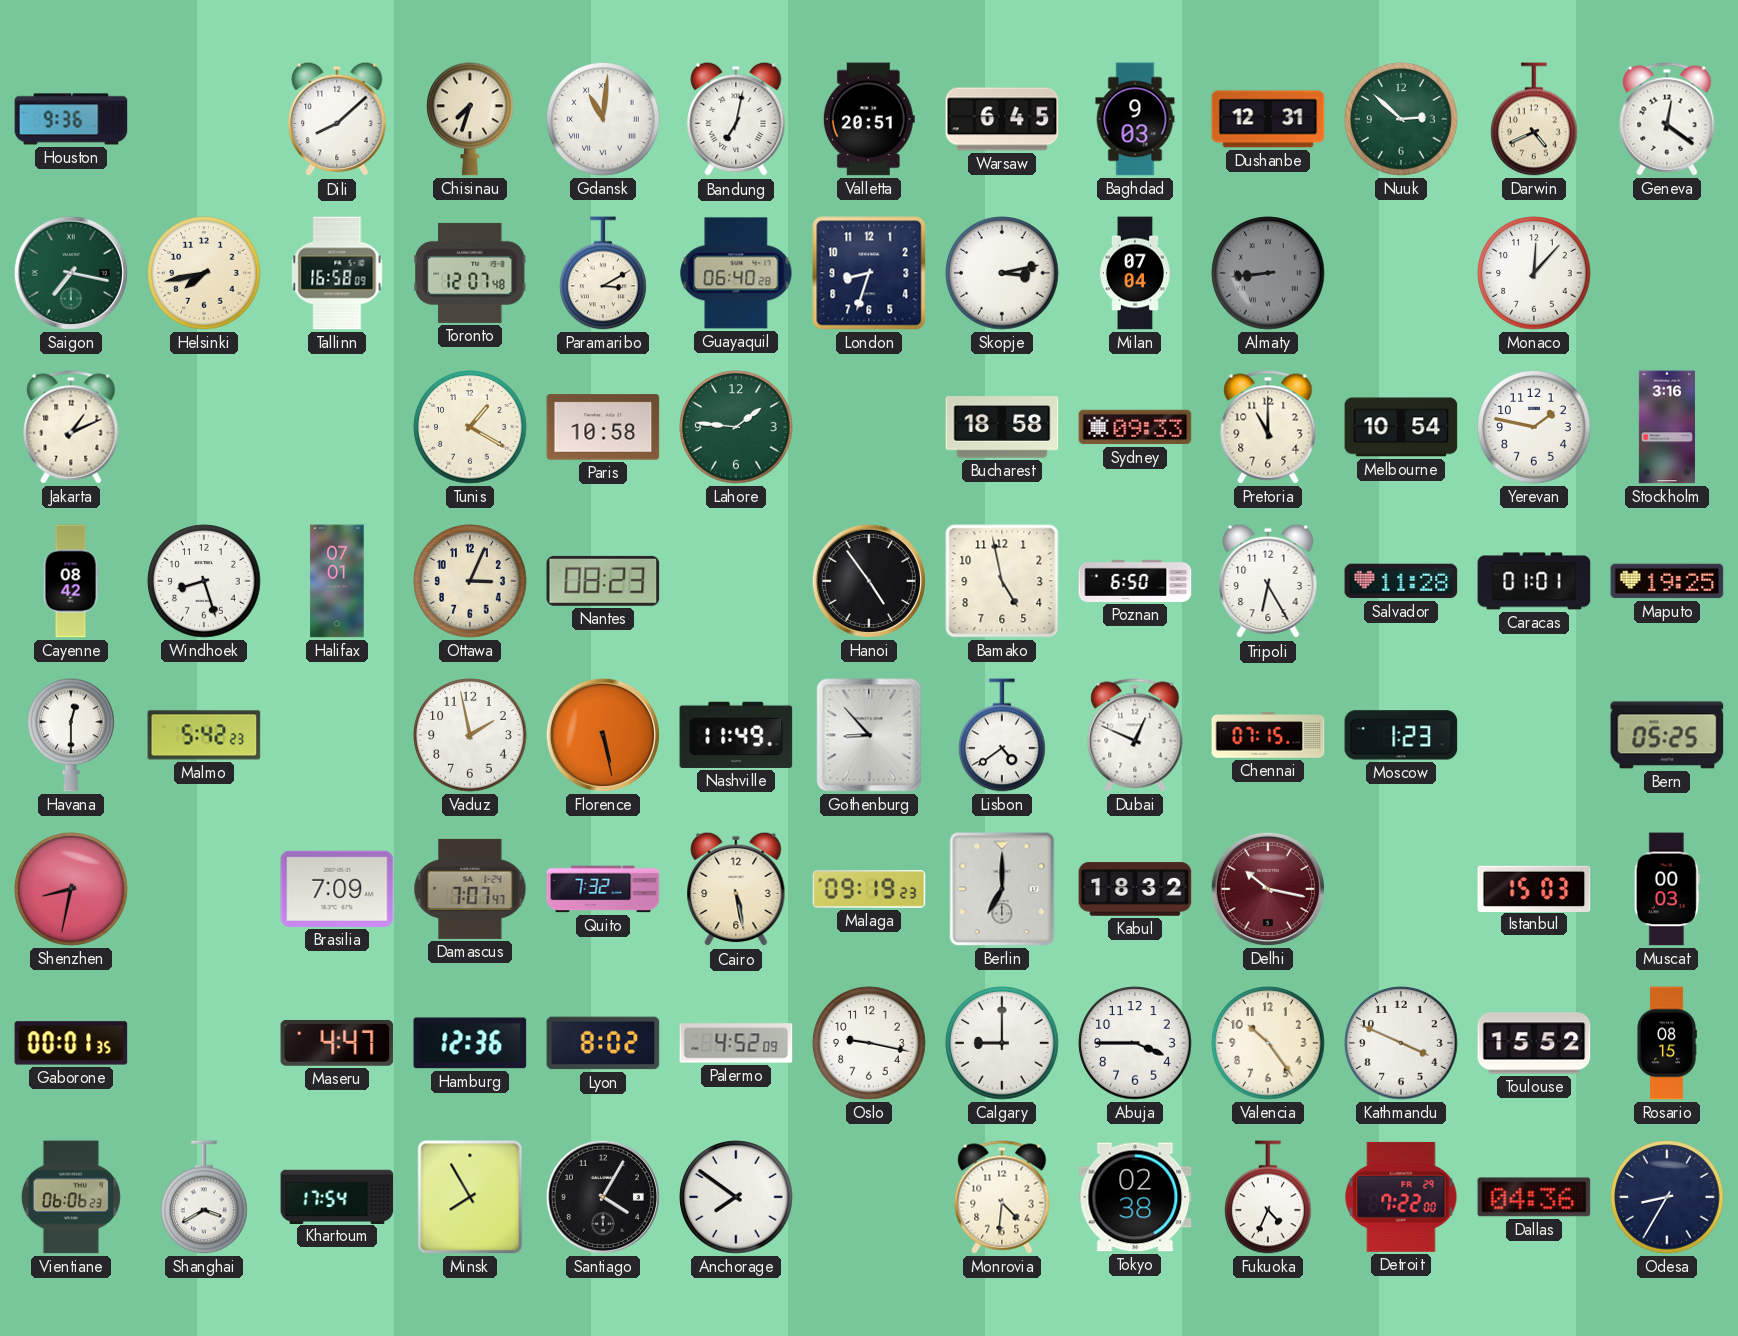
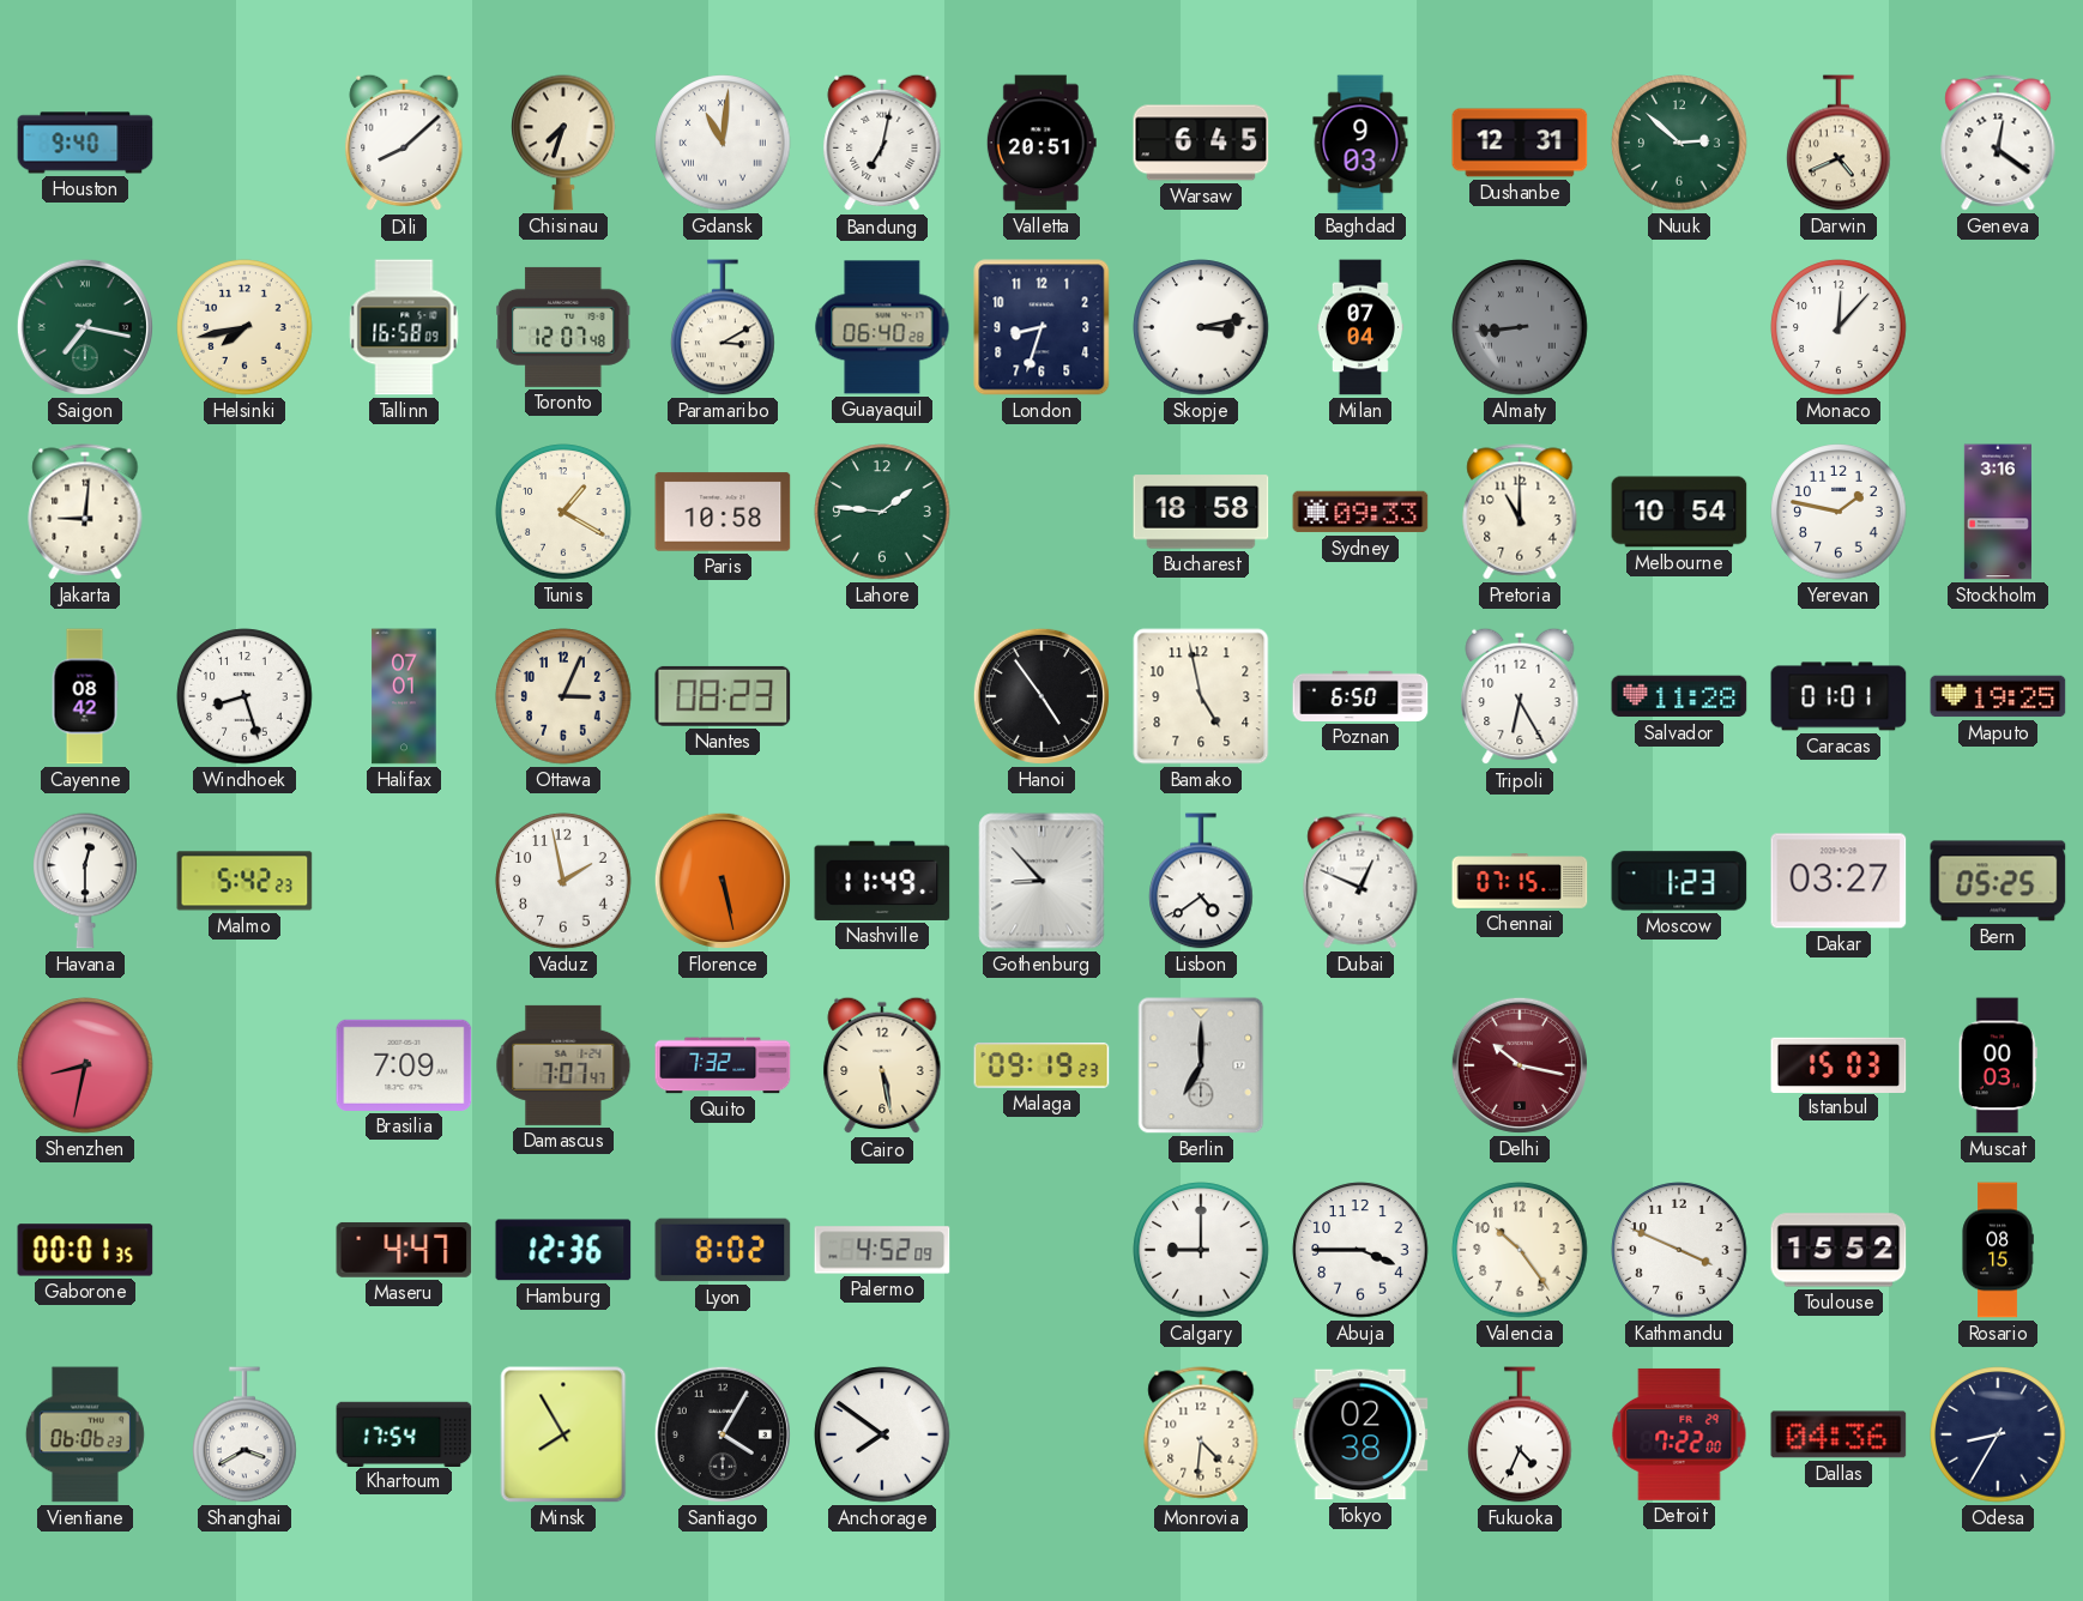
Houston: 9:36 -> 9:40 (85, 143)
Jakarta: 1:11 -> 9:01 (85, 512)
Dakar: none -> 03:27 (1839, 881)
Kabul: 18:32 -> none (1135, 889)
Oslo: 9:17 -> none (869, 1043)
